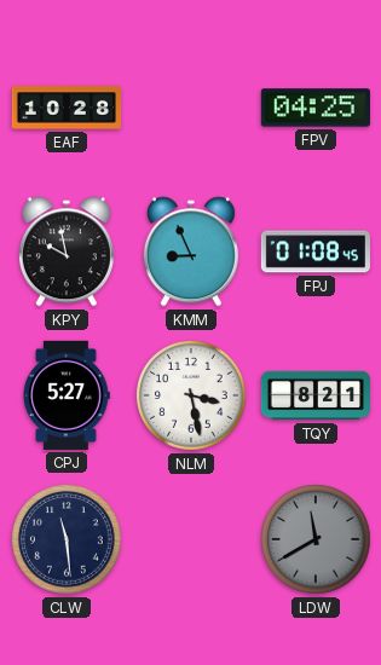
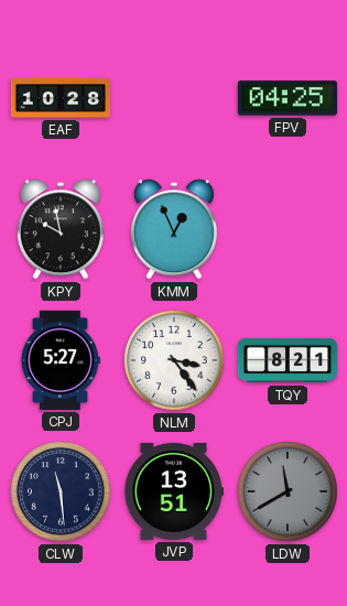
KMM: 8:56 -> 12:56 (174, 229)
FPJ: 01:08 -> none (316, 251)
NLM: 3:28 -> 3:24 (174, 360)
JVP: none -> 13:51 (174, 491)
